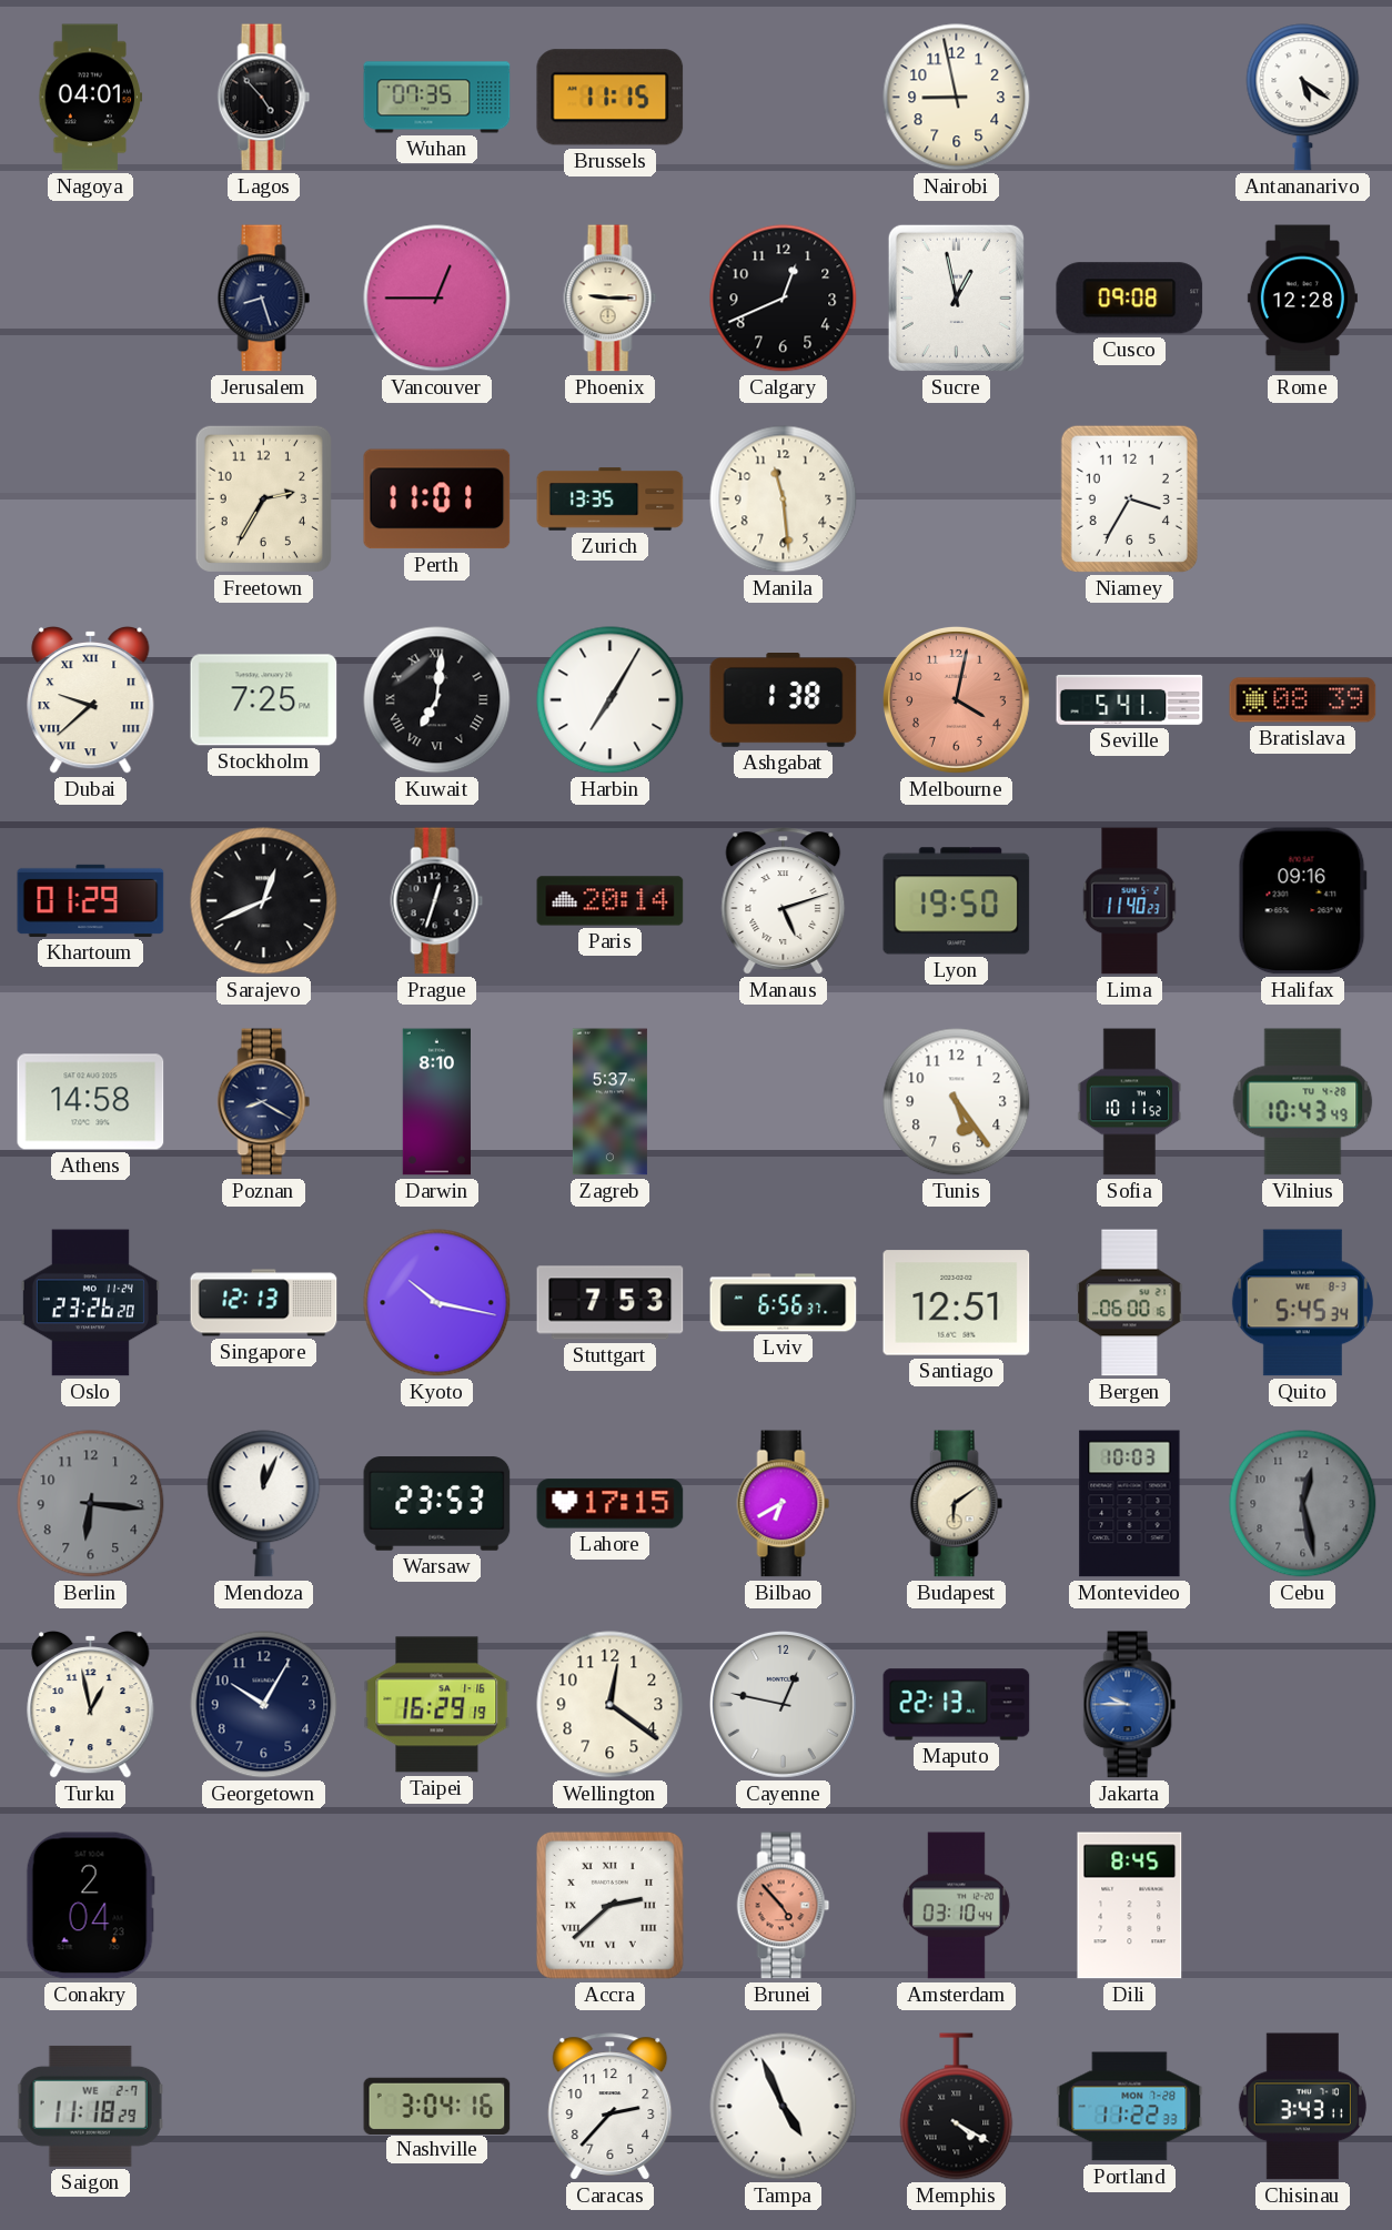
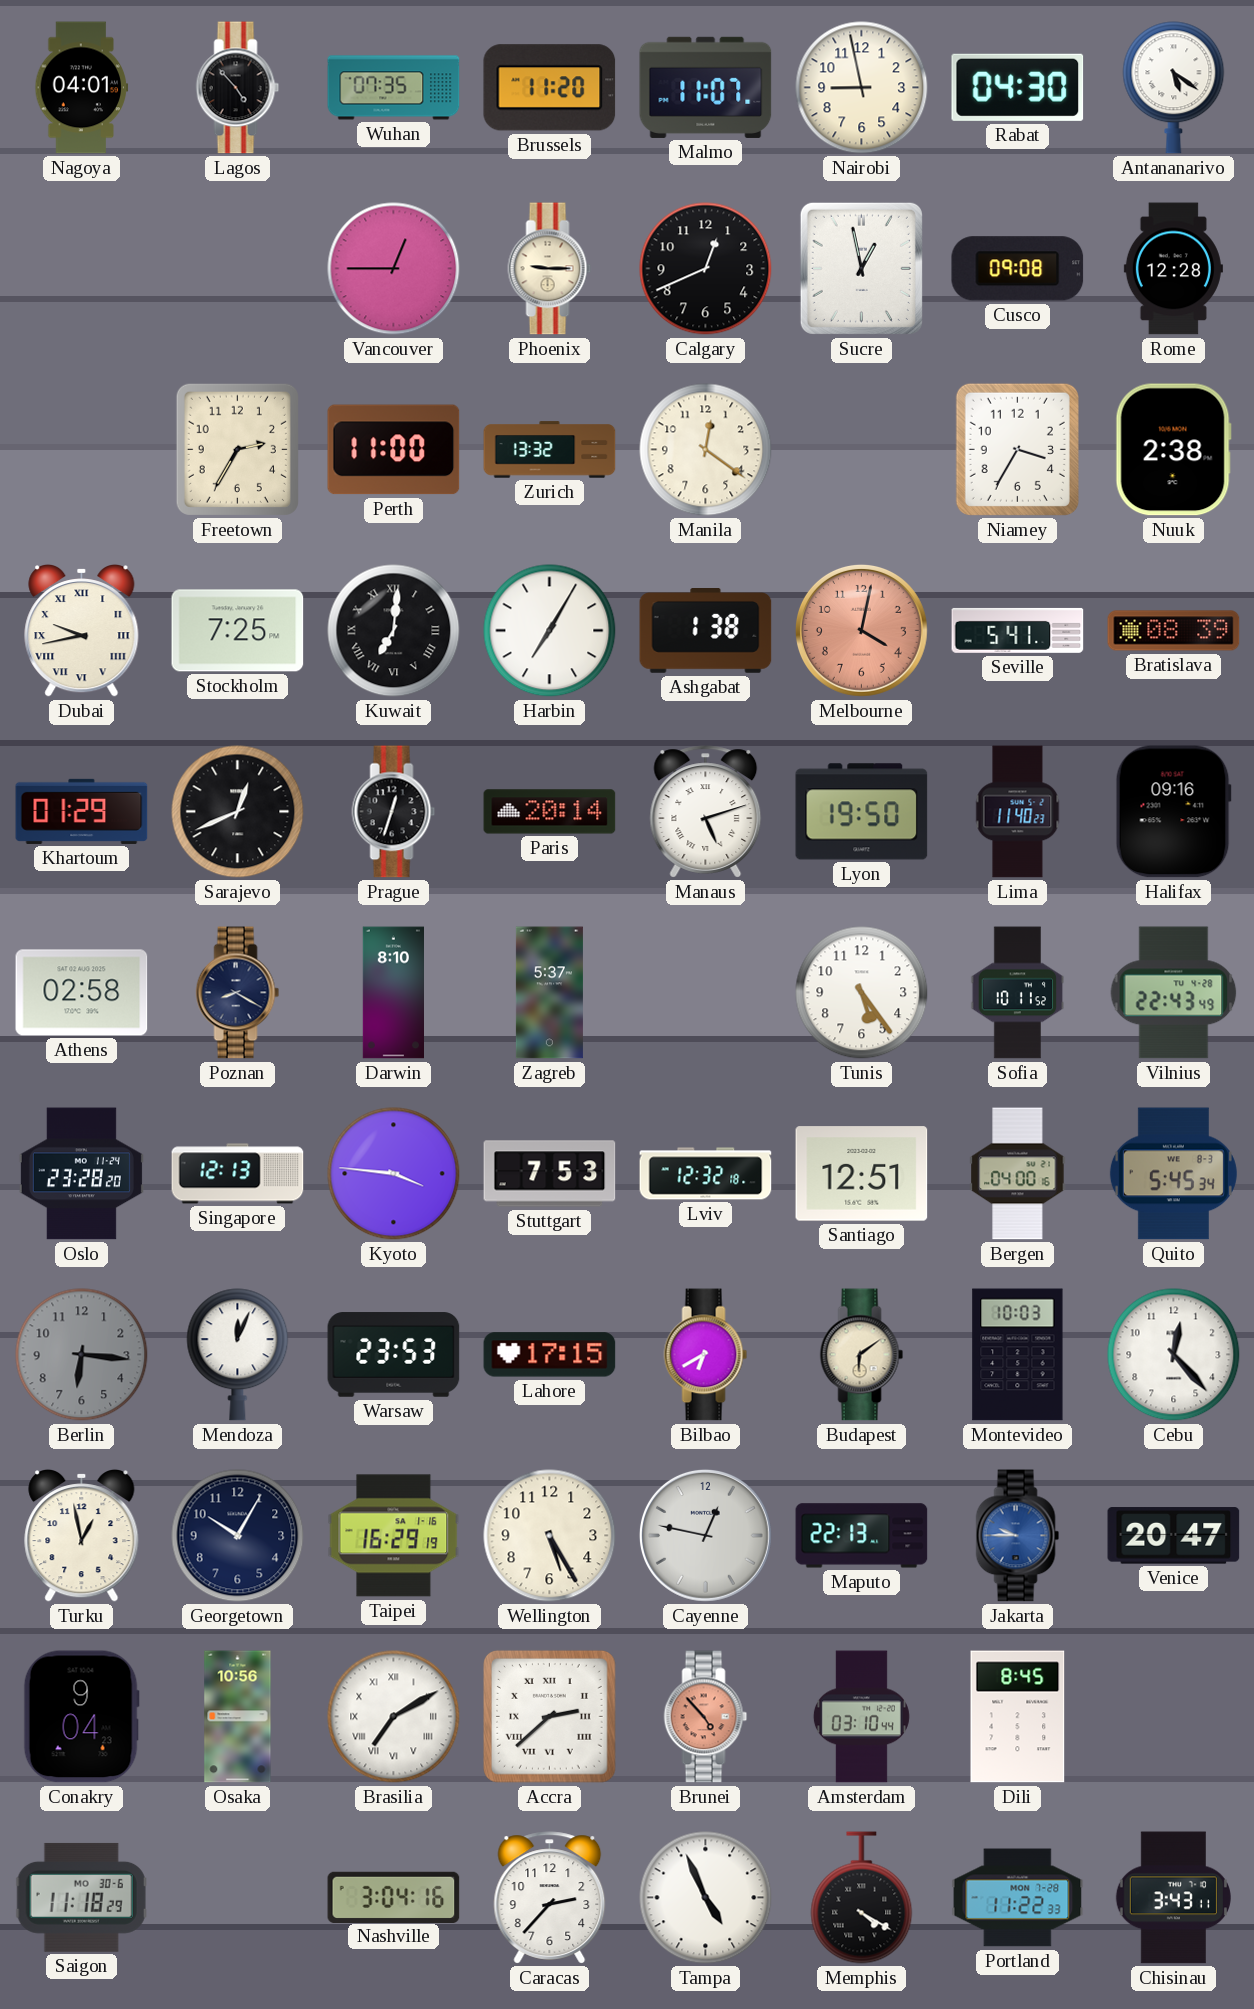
Brussels: 11:15 -> 11:20 (550, 88)
Malmo: none -> 11:07 (706, 87)
Rabat: none -> 04:30 (1018, 87)
Jerusalem: 8:27 -> none (264, 299)
Perth: 11:01 -> 11:00 (394, 450)
Zurich: 13:35 -> 13:32 (550, 450)
Manila: 11:29 -> 12:21 (706, 450)
Nuuk: none -> 2:38 (1173, 450)
Dubai: 9:38 -> 9:43 (82, 630)
Athens: 14:58 -> 02:58 (82, 993)
Vilnius: 10:43 -> 22:43 (1174, 993)
Oslo: 23:26 -> 23:28 (81, 1174)
Kyoto: 10:17 -> 3:46 (394, 1174)
Lviv: 6:56 -> 12:32 (706, 1174)
Bergen: 06:00 -> 04:00 (1018, 1174)
Cebu: 12:28 -> 12:23 (1174, 1355)
Cebu dial: grey -> white (1174, 1355)
Wellington: 12:21 -> 5:25 (550, 1536)
Venice: none -> 20:47 (1174, 1536)
Conakry: 2:04 -> 9:04 (81, 1717)
Osaka: none -> 10:56 (238, 1717)
Brasilia: none -> 7:10 (394, 1717)
Saigon date: WE 2-7 -> MO 30-6 (81, 1897)
